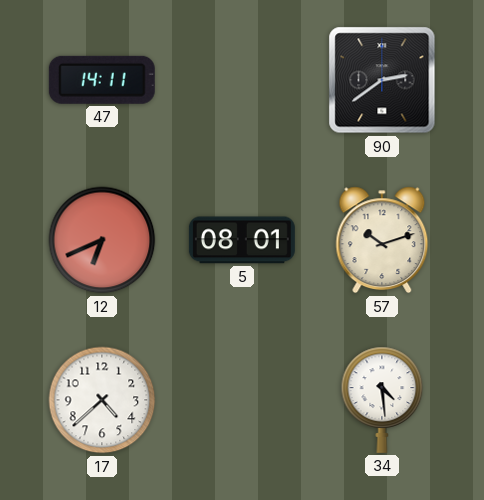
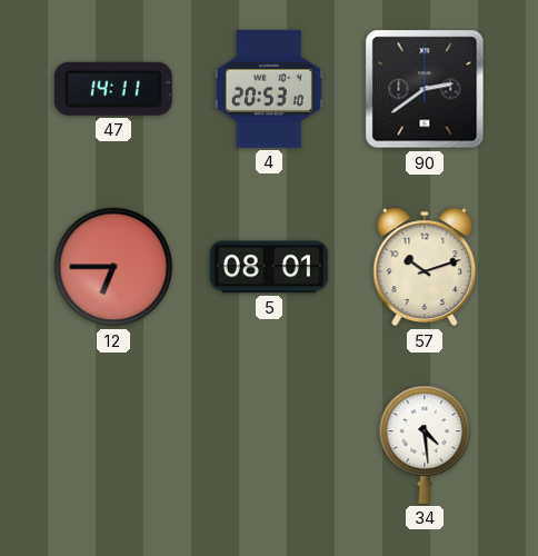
4: none -> 20:53 (269, 89)
12: 6:41 -> 6:45 (113, 267)
17: 4:38 -> none (102, 400)
